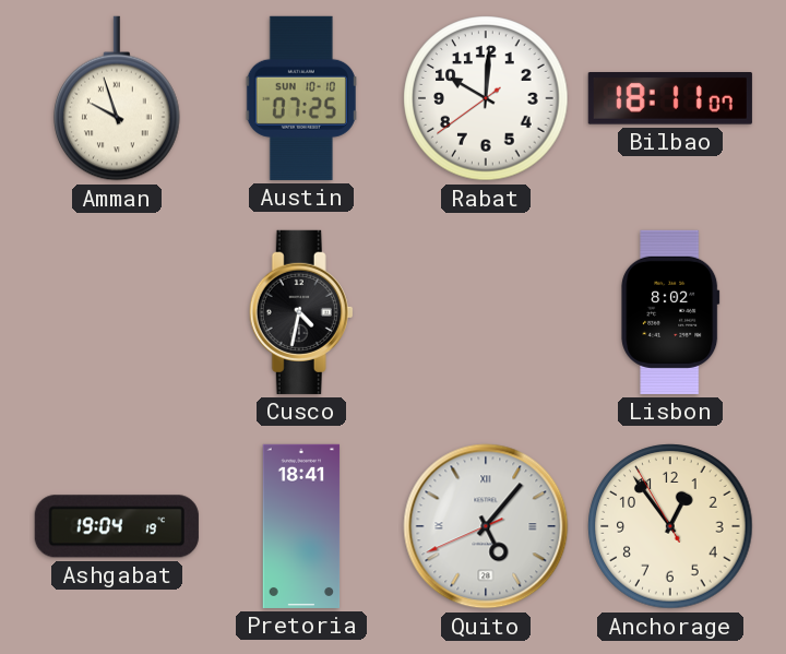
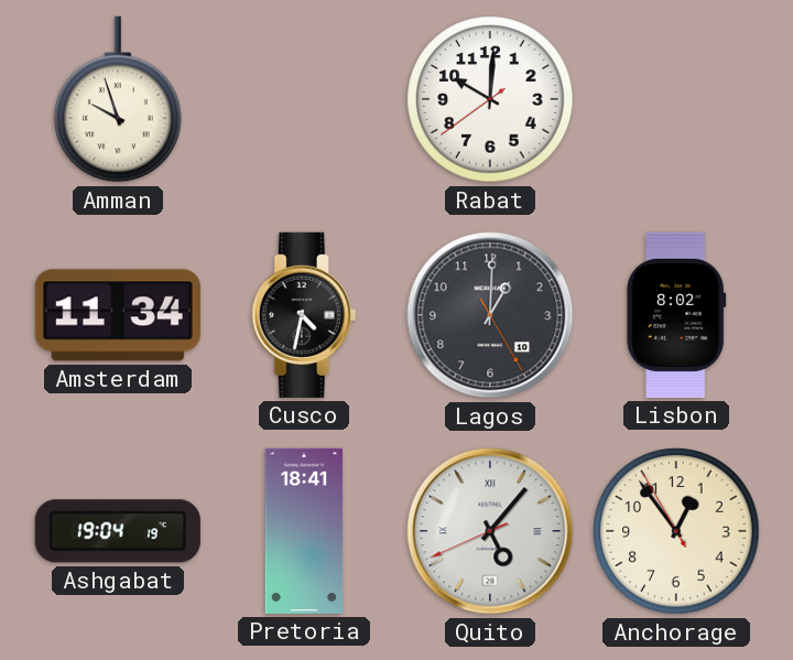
Austin: 07:25 -> none (301, 98)
Bilbao: 18:11 -> none (670, 99)
Amsterdam: none -> 11:34 (118, 315)
Lagos: none -> 1:00 (490, 315)
